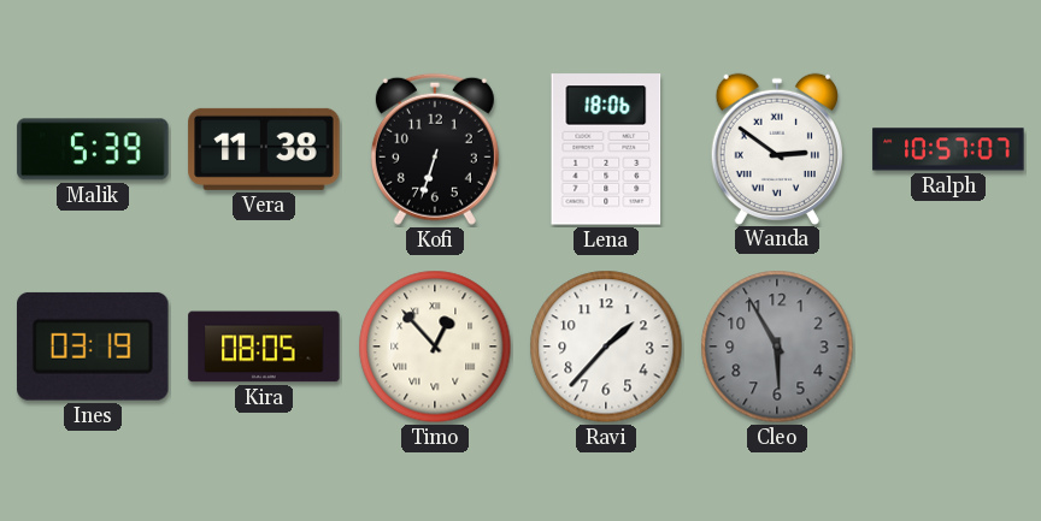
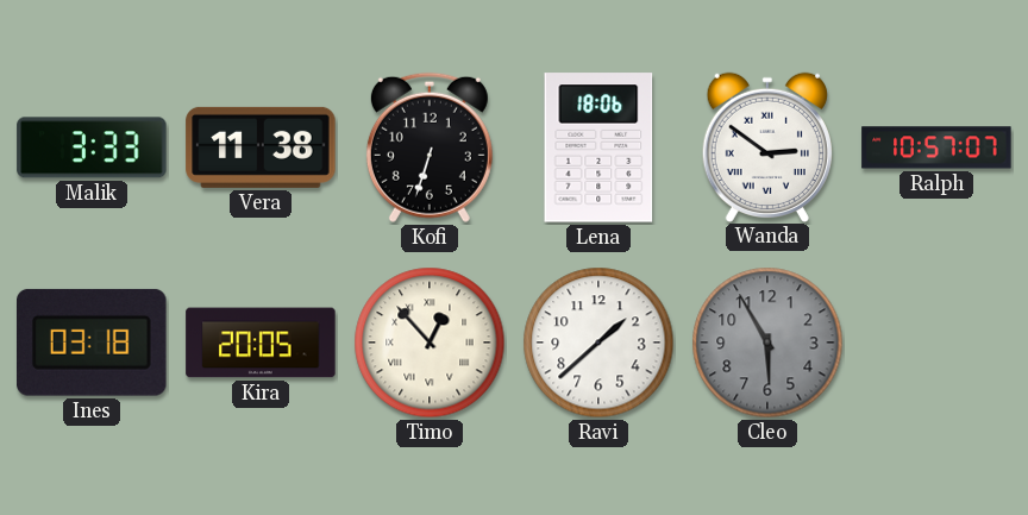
Malik: 5:39 -> 3:33 (92, 147)
Ines: 03:19 -> 03:18 (93, 343)
Kira: 08:05 -> 20:05 (261, 343)
Ravi: 1:37 -> 1:38 (598, 343)
